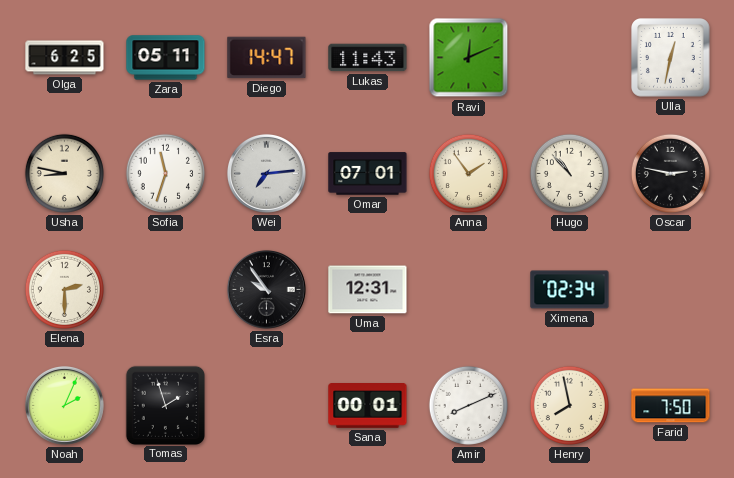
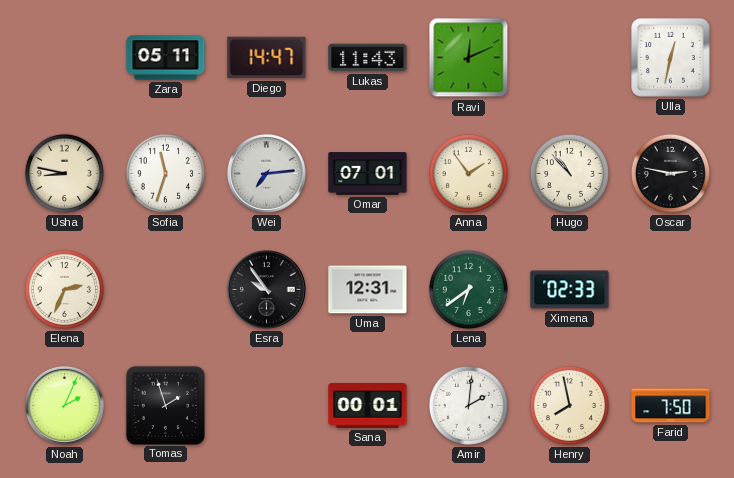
Olga: 6:25 -> none (65, 58)
Elena: 2:30 -> 2:34 (64, 289)
Lena: none -> 6:39 (468, 289)
Ximena: 02:34 -> 02:33 (570, 290)
Amir: 8:11 -> 2:01 (468, 405)
